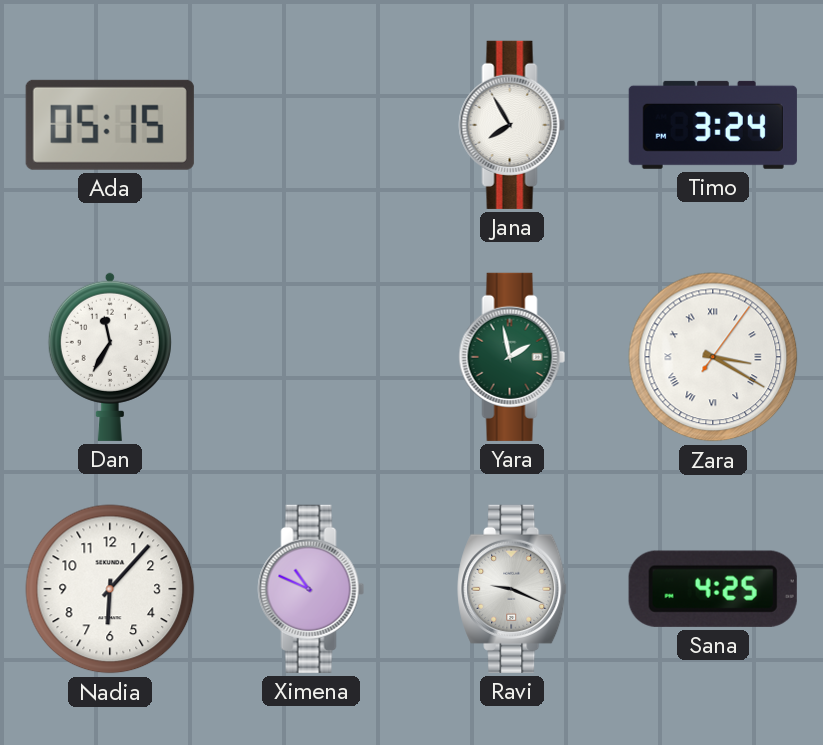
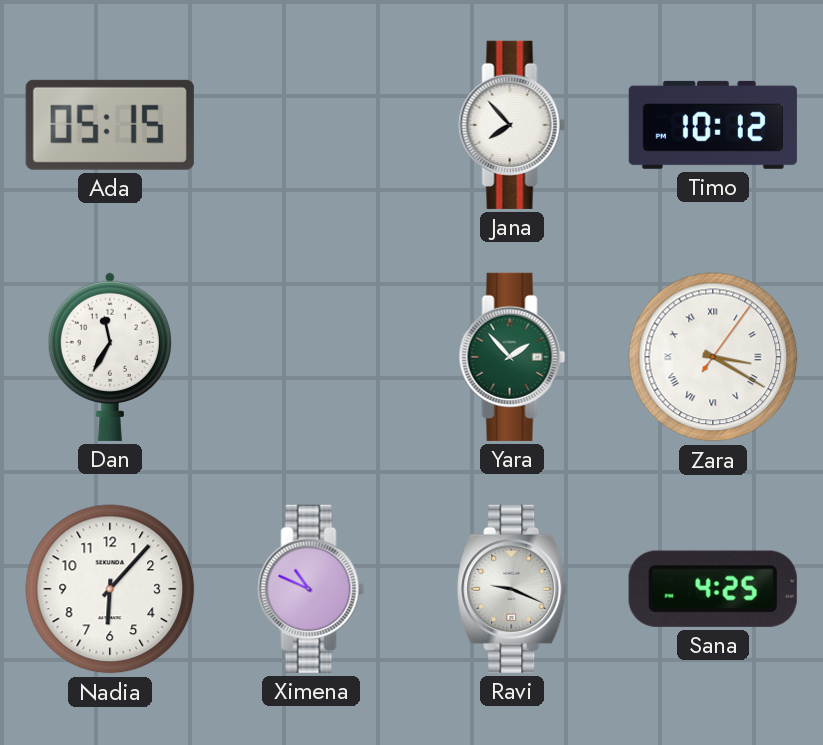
Jana: 7:55 -> 7:53 (512, 125)
Timo: 3:24 -> 10:12 (713, 125)
Yara: 1:58 -> 1:53 (512, 357)
